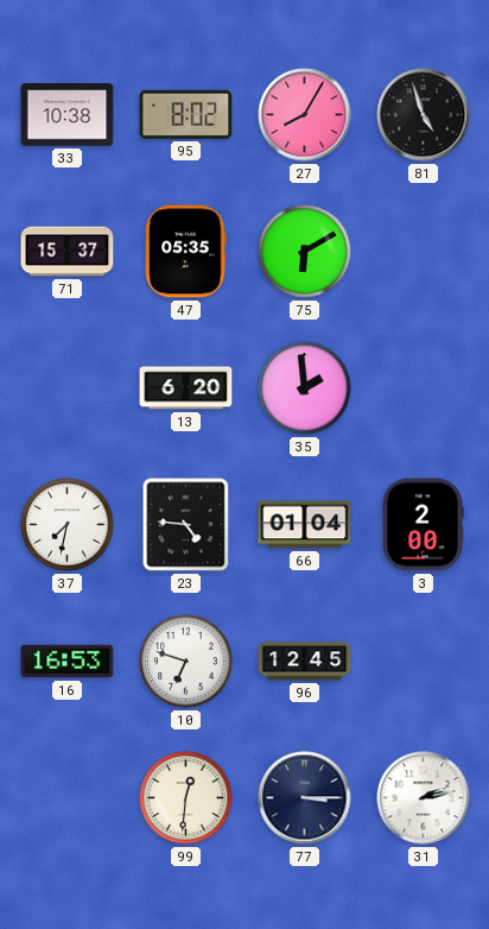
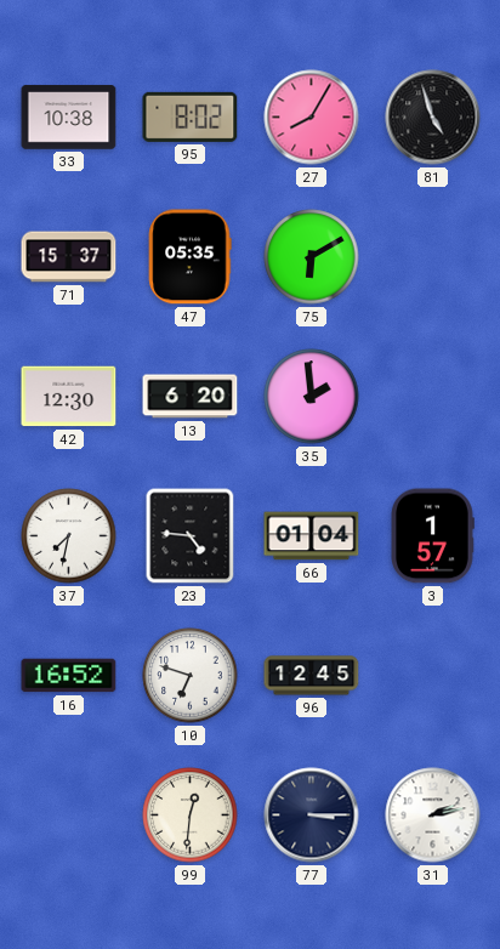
42: none -> 12:30 (69, 397)
3: 2:00 -> 1:57 (433, 536)
16: 16:53 -> 16:52 (69, 676)
